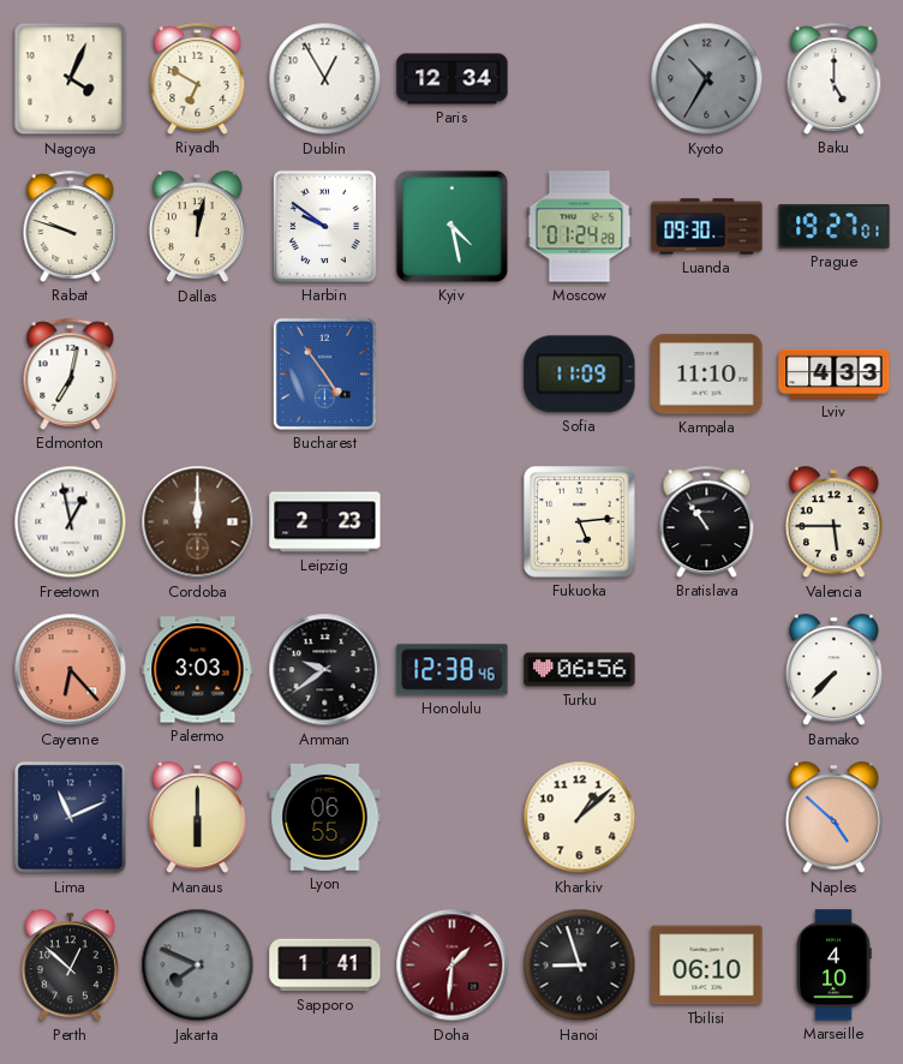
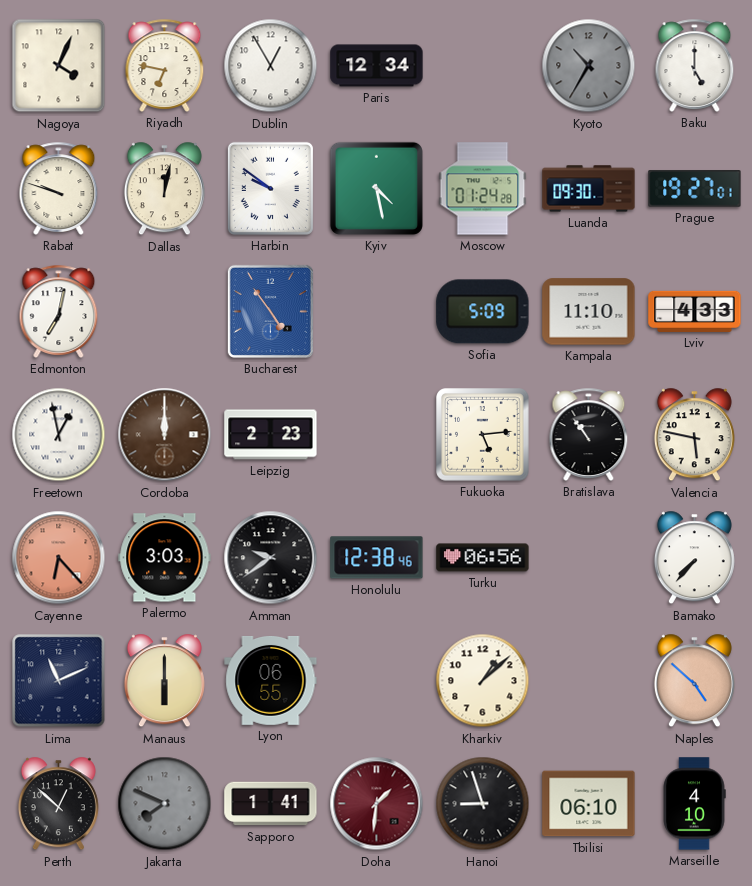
Riyadh: 6:50 -> 6:47 (165, 65)
Sofia: 11:09 -> 5:09 (483, 312)
Valencia: 5:45 -> 5:47 (694, 435)
